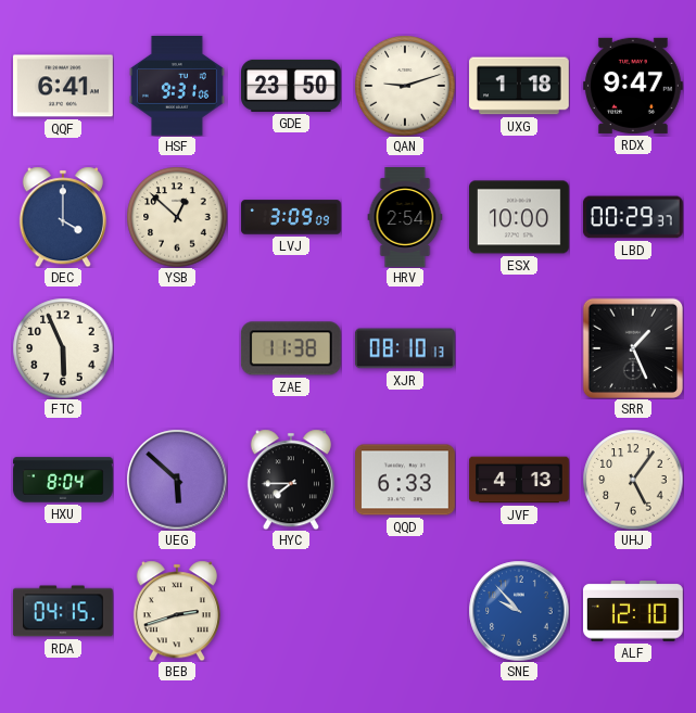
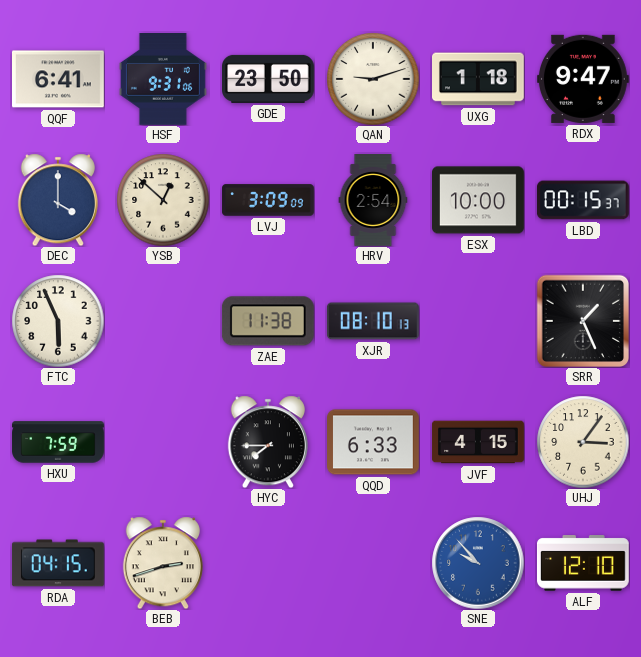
LBD: 00:29 -> 00:15 (583, 200)
HXU: 8:04 -> 7:59 (58, 442)
UEG: 5:52 -> none (177, 480)
JVF: 4:13 -> 4:15 (478, 442)
UHJ: 5:06 -> 3:06 (583, 442)
